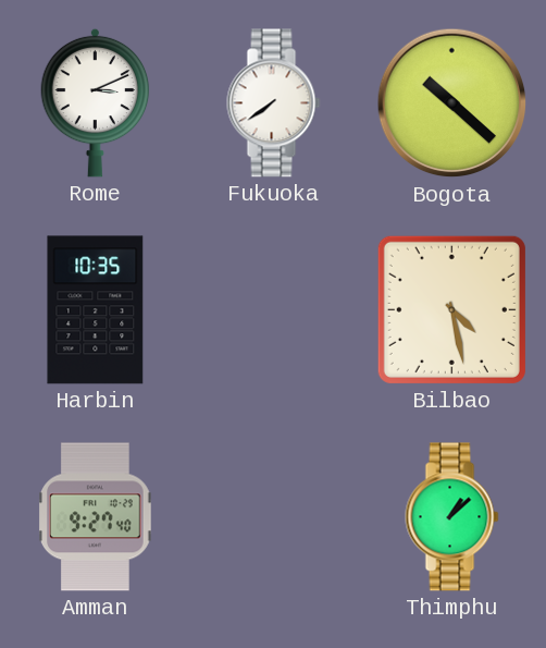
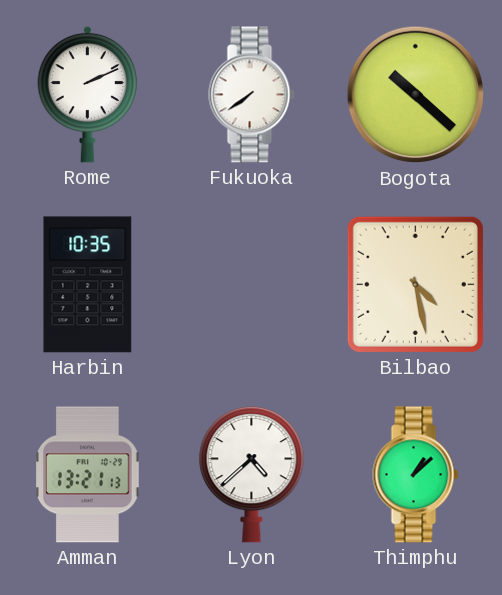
Rome: 3:11 -> 2:11 (88, 94)
Amman: 9:27 -> 13:21 (88, 475)
Lyon: none -> 4:38 (252, 474)
